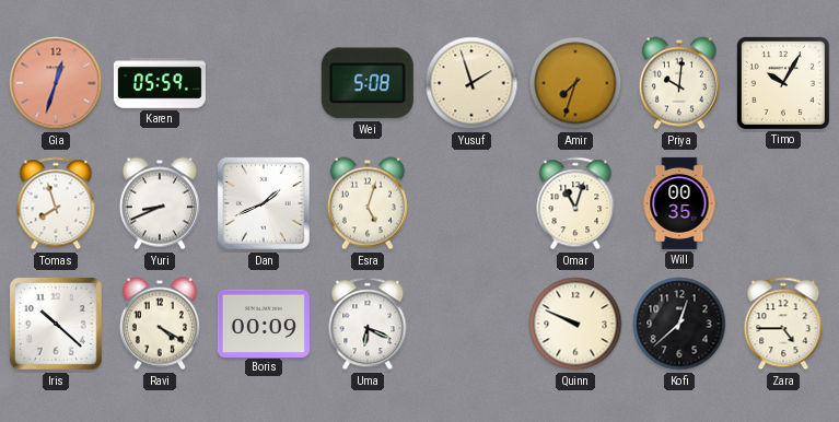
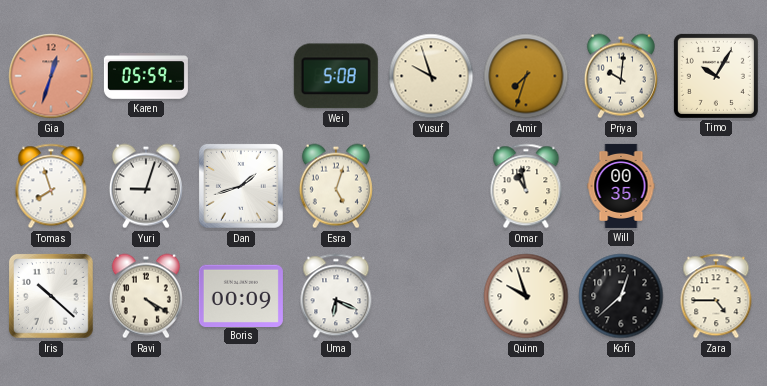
Yusuf: 1:57 -> 9:57 (431, 76)
Yuri: 8:41 -> 9:03 (146, 186)
Dan: 1:41 -> 1:42 (241, 186)
Omar: 11:03 -> 10:58 (526, 186)
Quinn: 9:49 -> 9:57 (526, 296)
